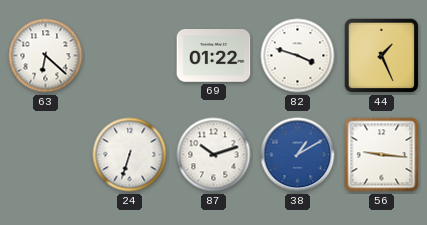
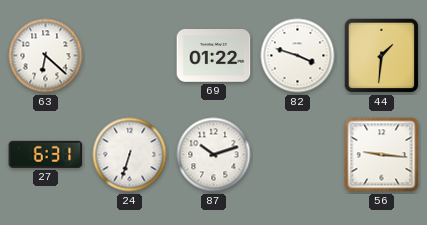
44: 1:26 -> 1:31 (382, 56)
27: none -> 6:31 (46, 154)
38: 1:10 -> none (298, 155)
